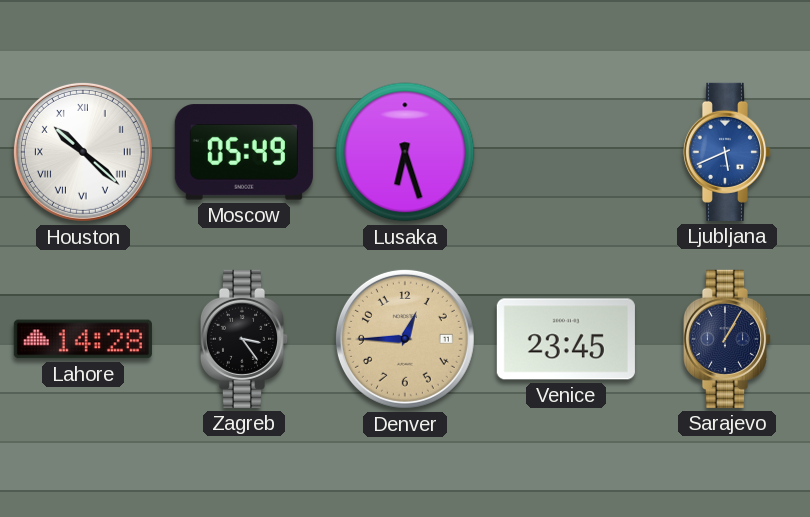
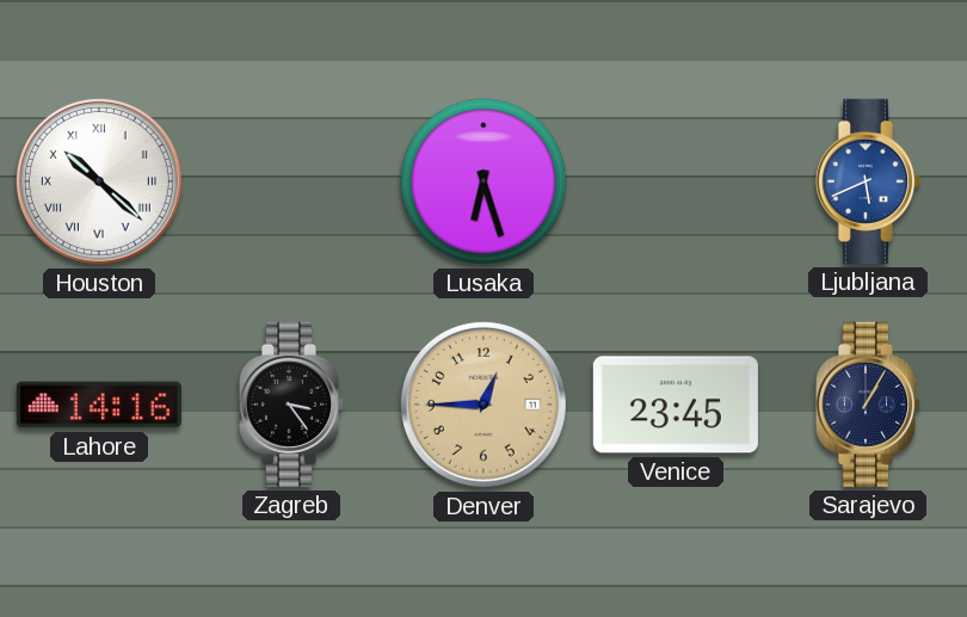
Moscow: 05:49 -> none (244, 152)
Lahore: 14:28 -> 14:16 (99, 405)
